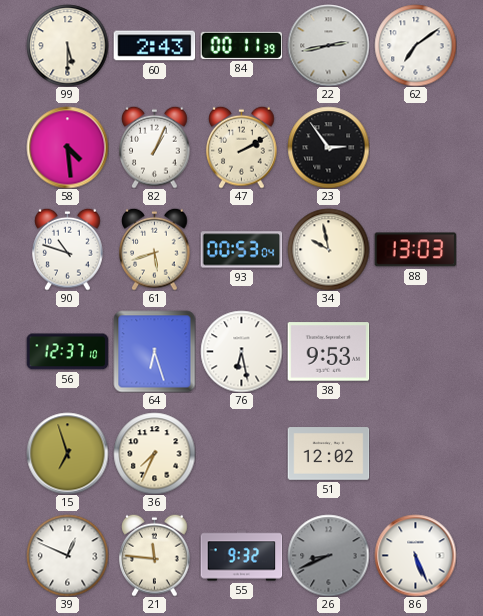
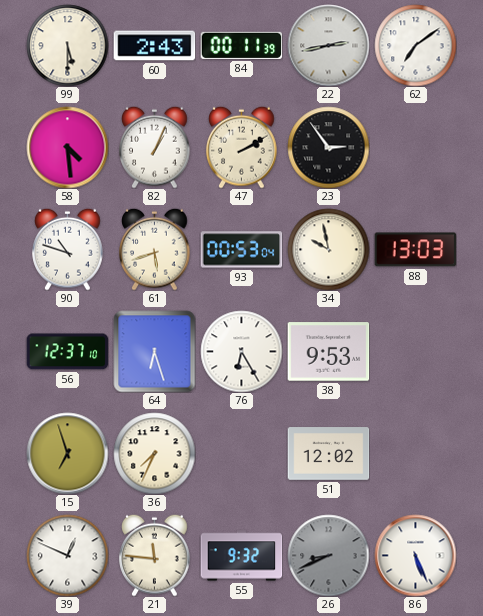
76: 6:28 -> 6:25 (241, 351)
